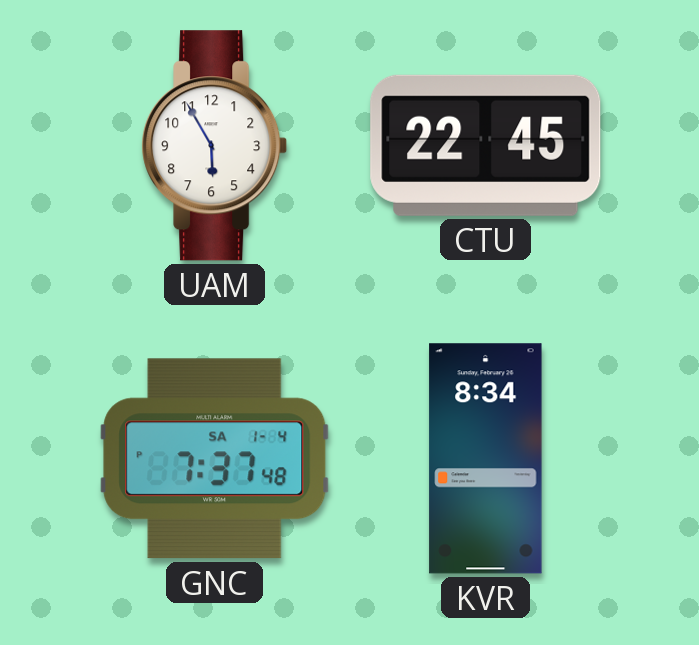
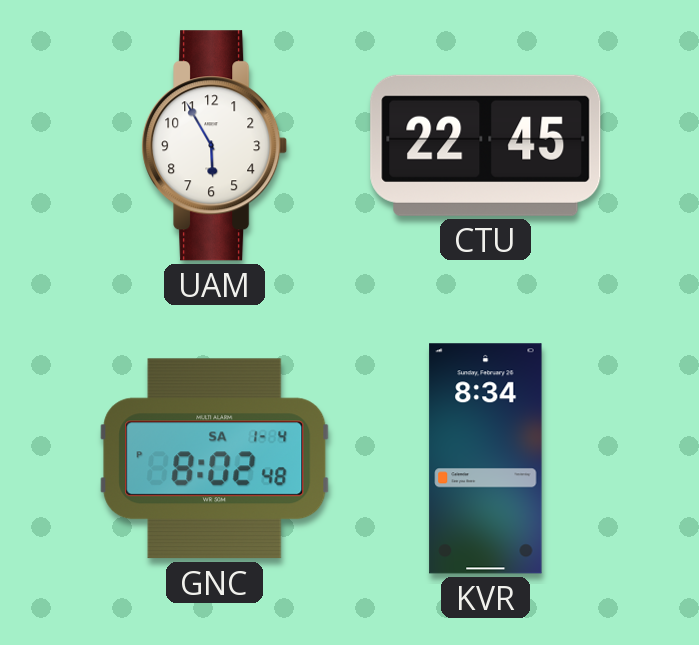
GNC: 7:37 -> 8:02 (215, 459)
